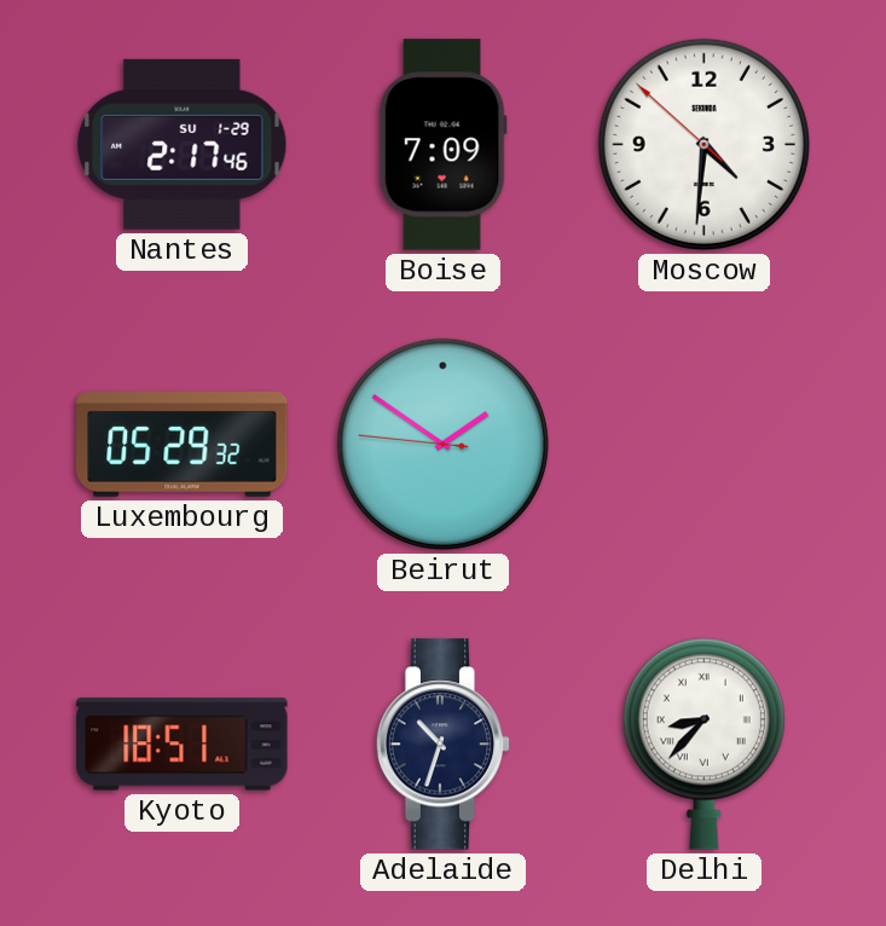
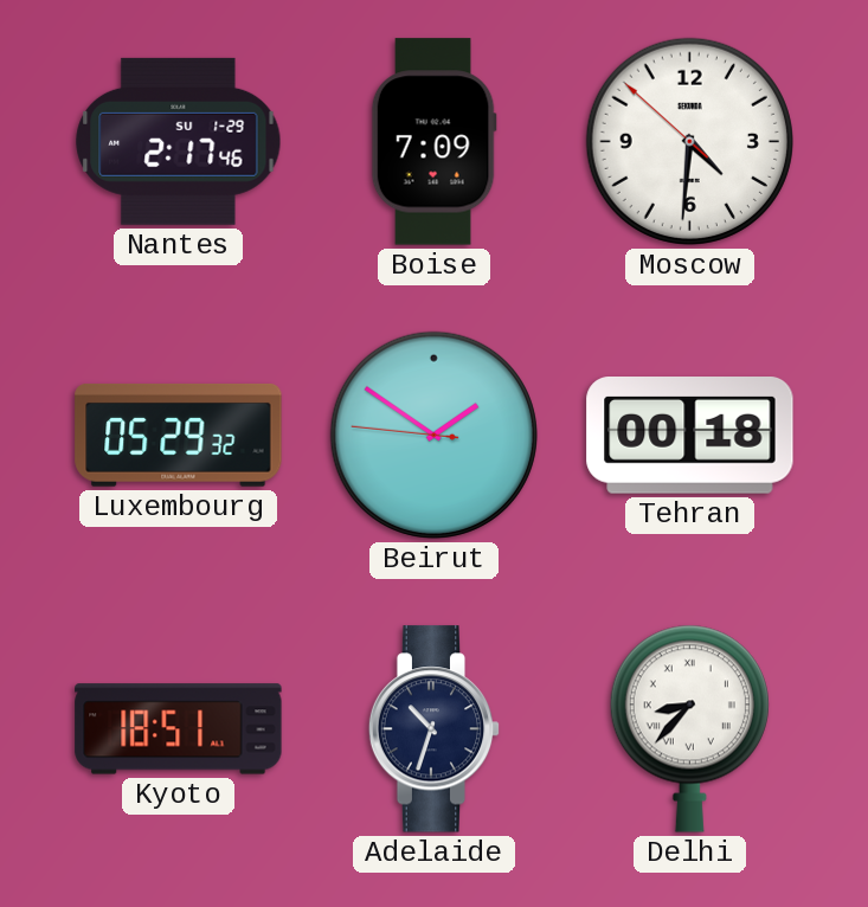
Tehran: none -> 00:18 (690, 436)
